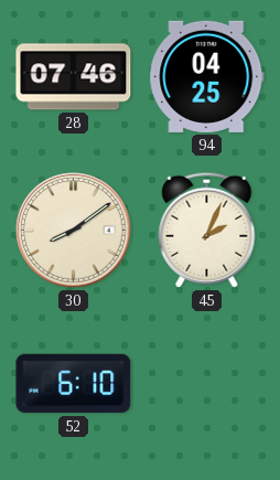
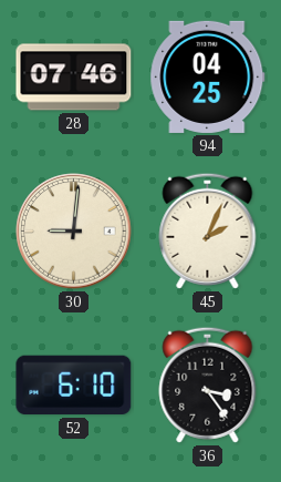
30: 8:09 -> 9:01 (74, 232)
36: none -> 3:24 (208, 384)
